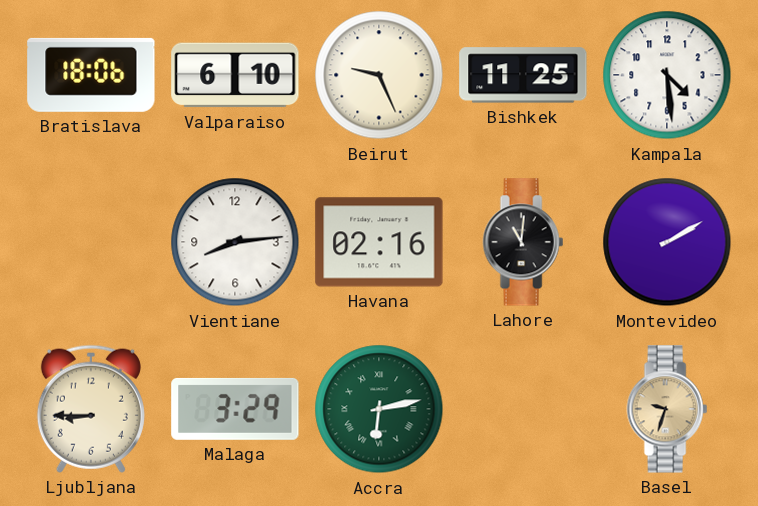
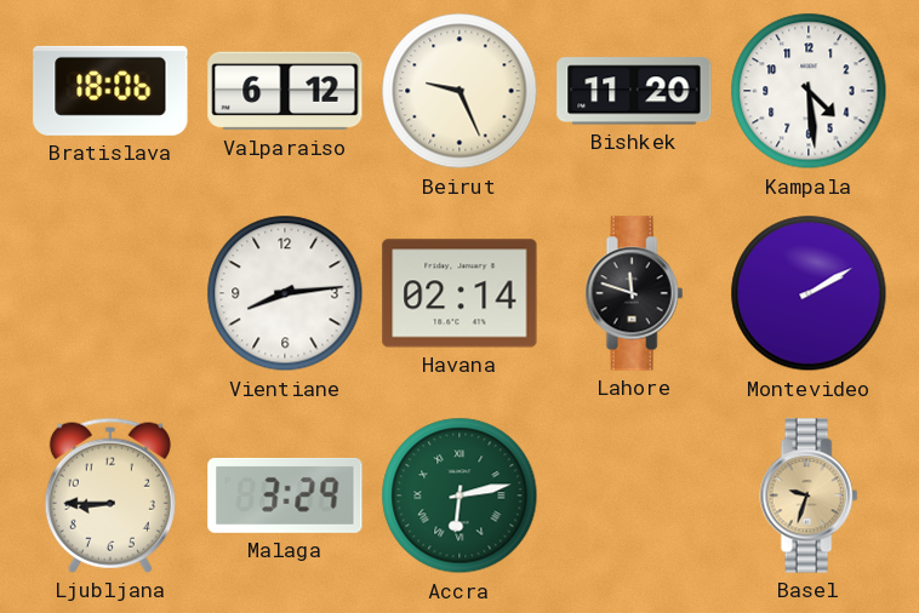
Valparaiso: 6:10 -> 6:12 (285, 91)
Bishkek: 11:25 -> 11:20 (634, 91)
Havana: 02:16 -> 02:14 (459, 293)
Lahore: 11:01 -> 11:48 (634, 293)
